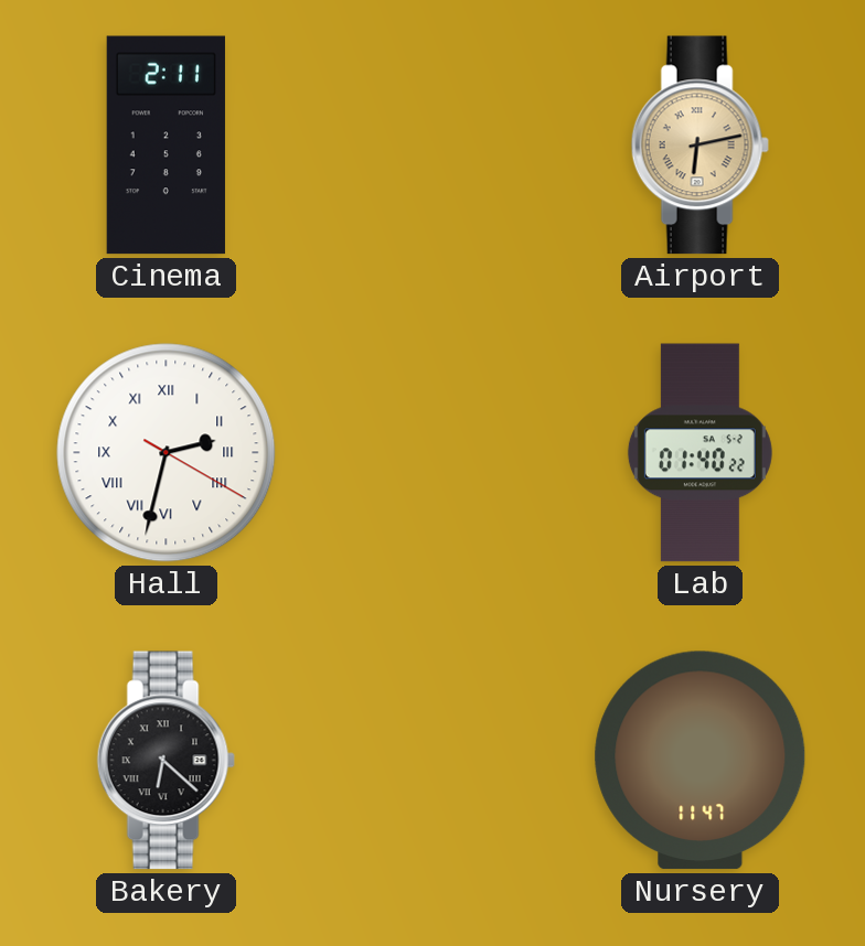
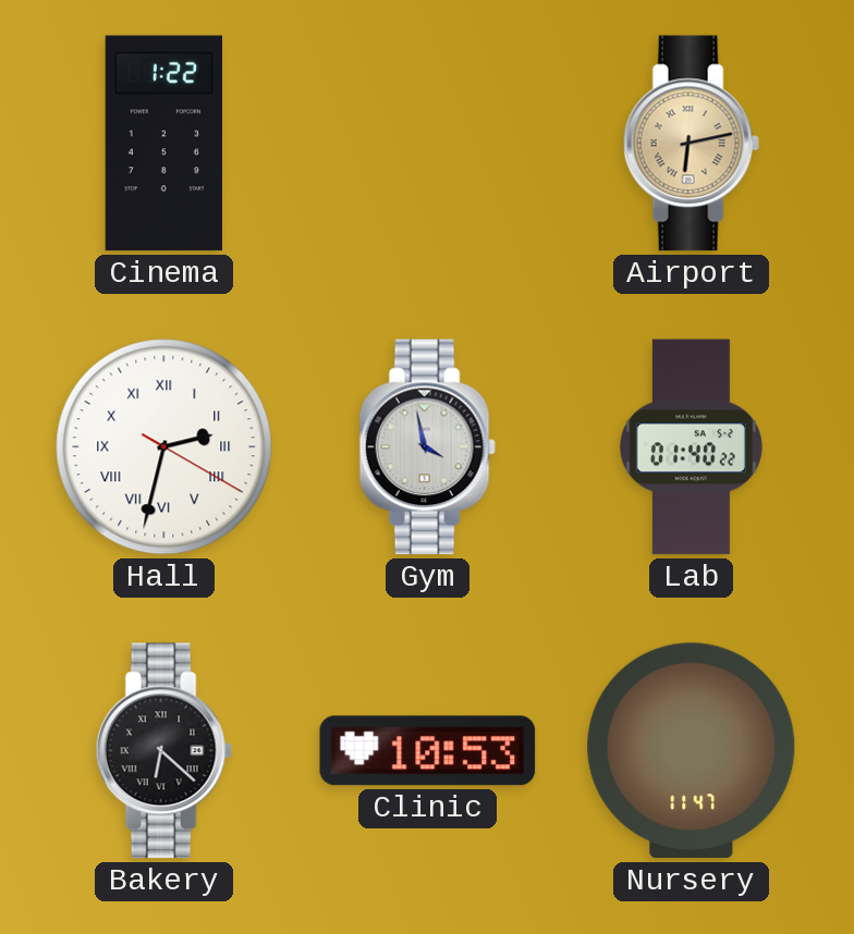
Cinema: 2:11 -> 1:22 (163, 144)
Gym: none -> 3:58 (427, 447)
Clinic: none -> 10:53 (428, 751)
